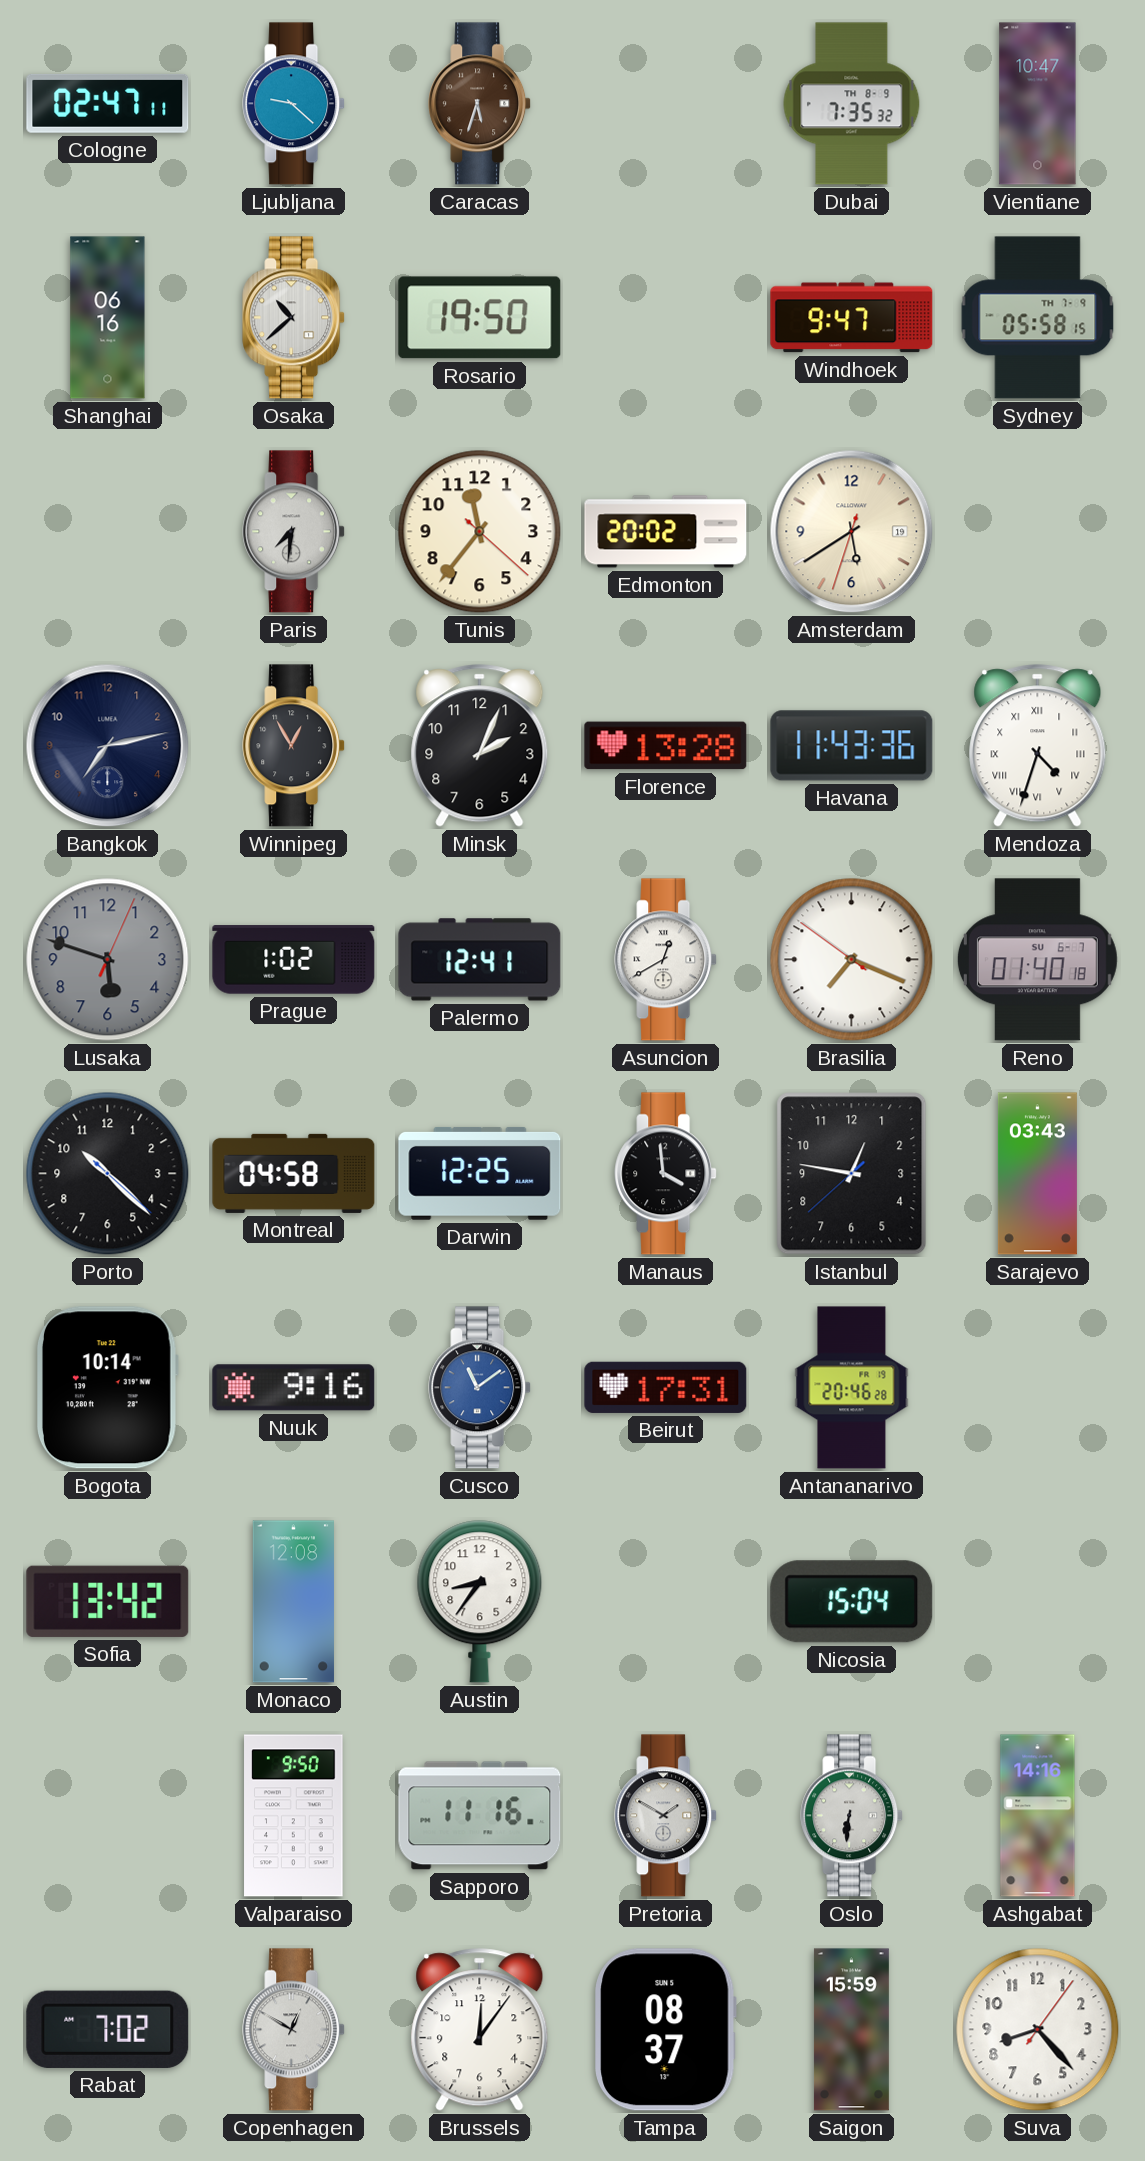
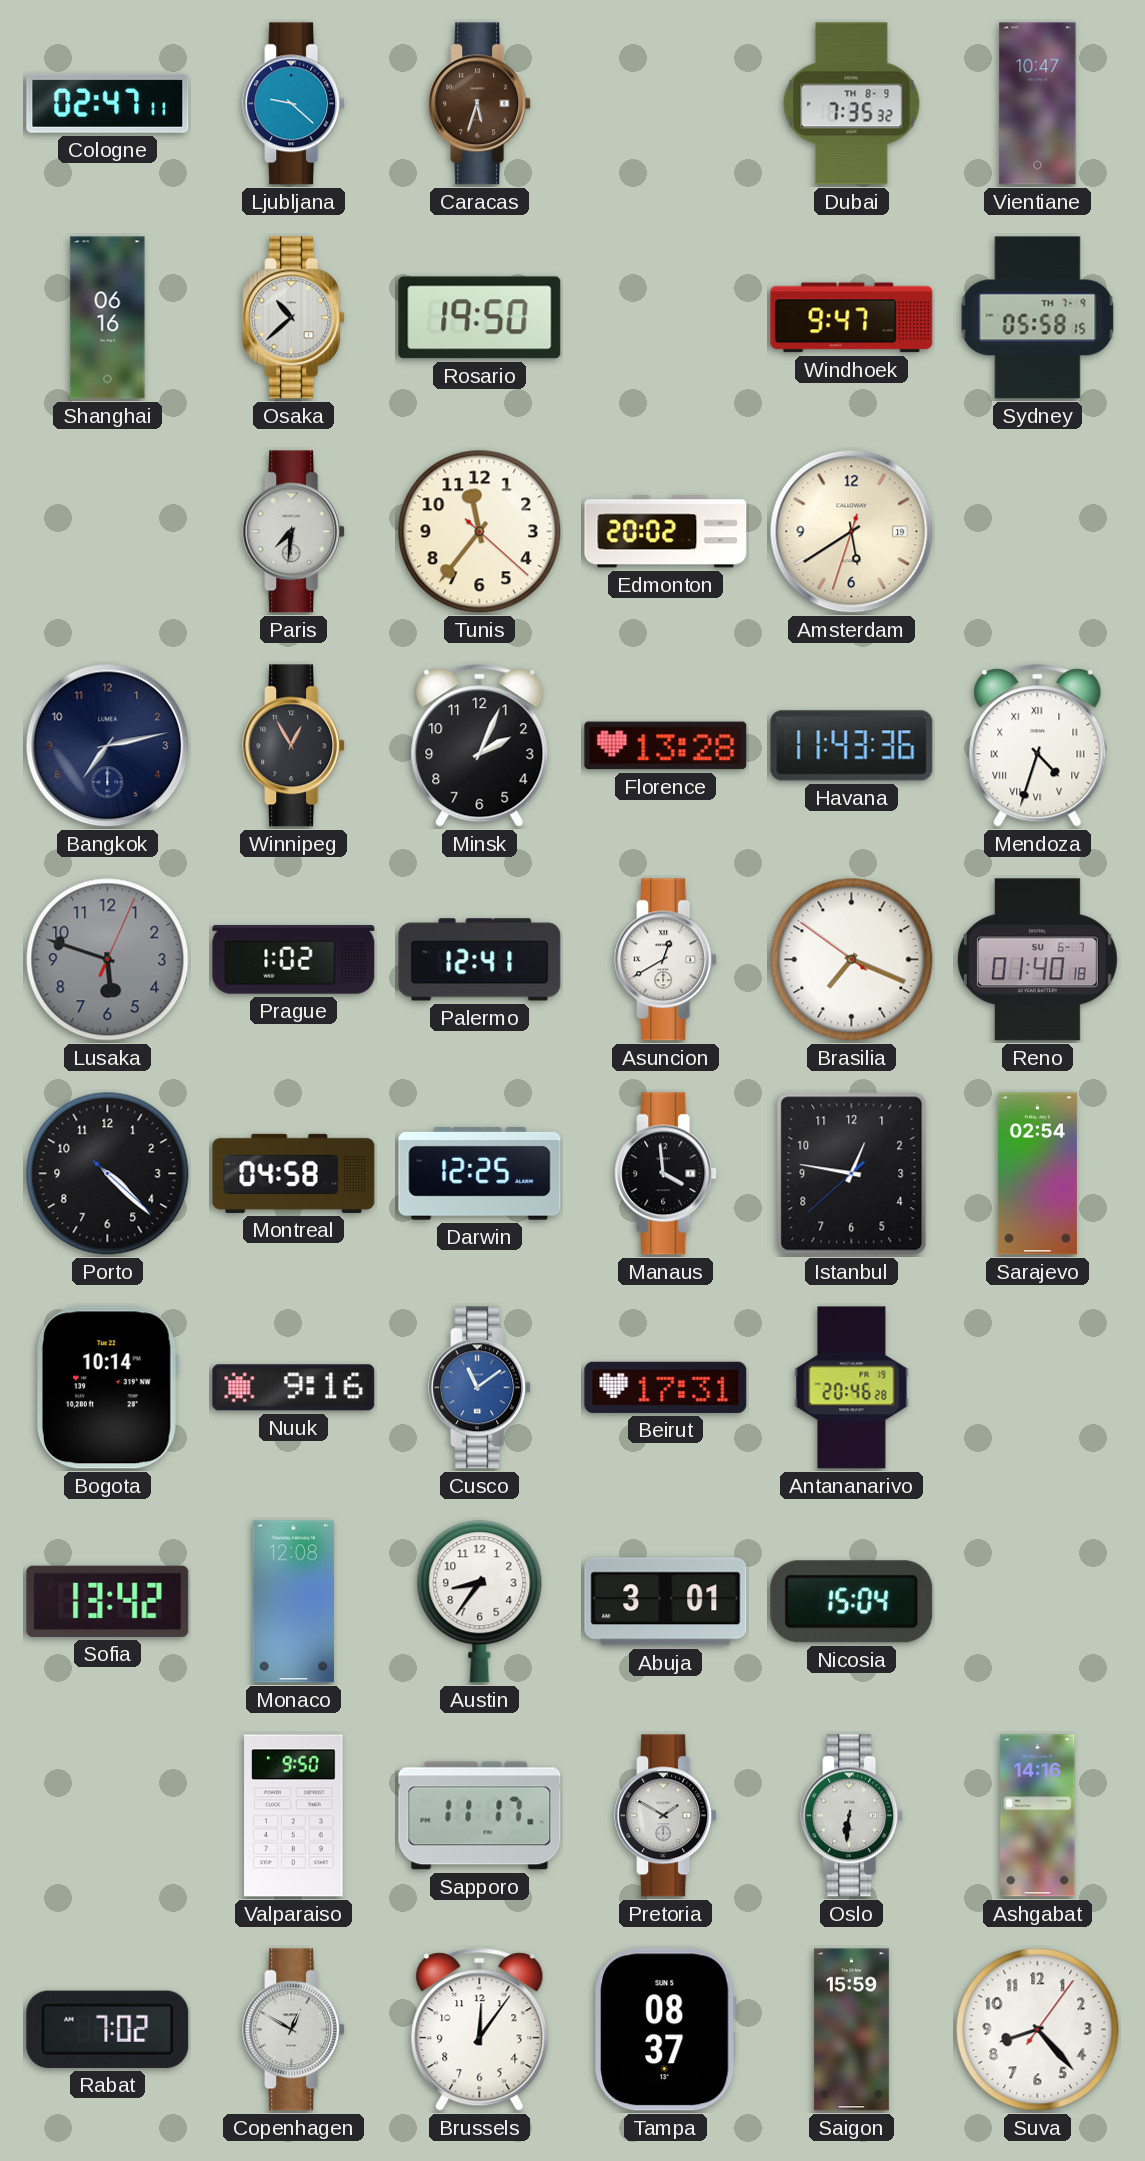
Porto: 10:22 -> 4:22 (108, 1174)
Sarajevo: 03:43 -> 02:54 (1037, 1174)
Abuja: none -> 3:01 (666, 1602)
Sapporo: 11:16 -> 11:17 (480, 1816)
